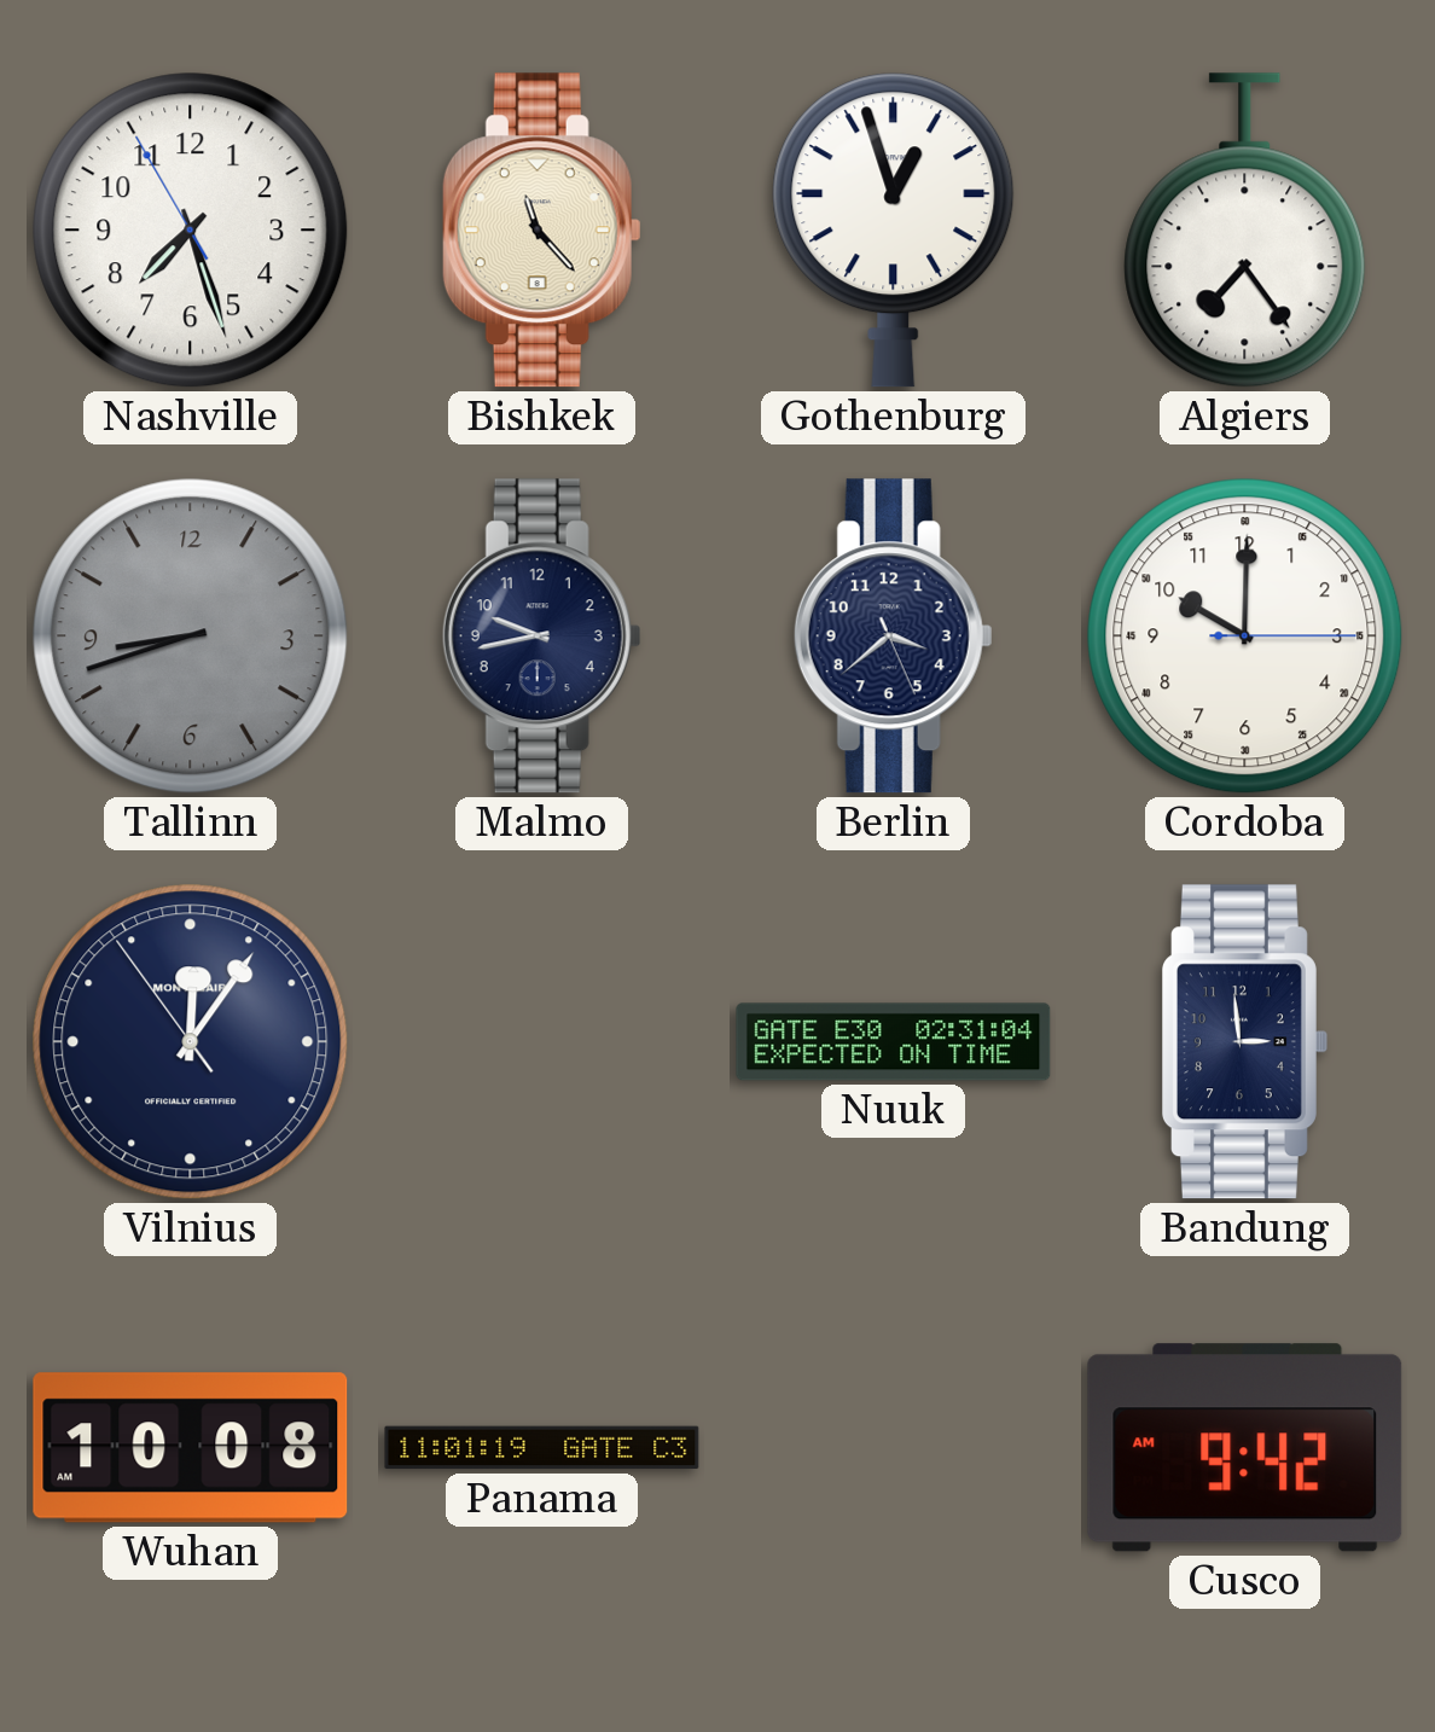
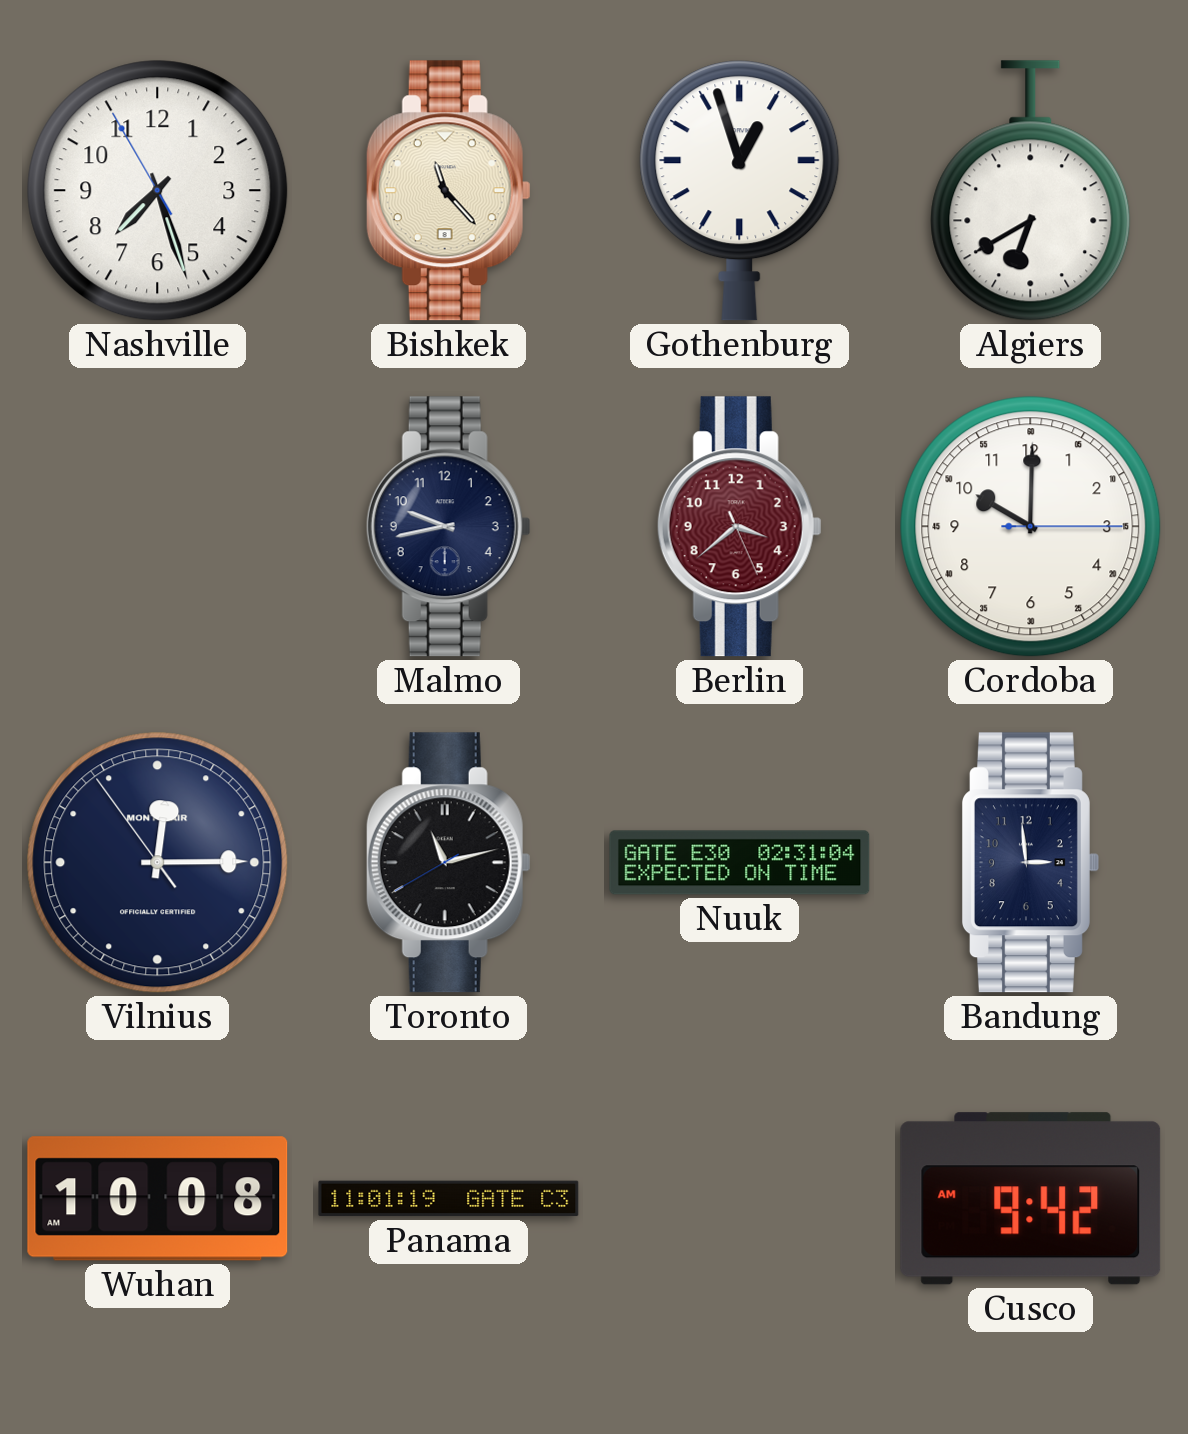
Algiers: 7:24 -> 6:40 (1031, 191)
Tallinn: 8:42 -> none (191, 637)
Berlin dial: navy -> burgundy (739, 527)
Vilnius: 12:05 -> 12:14 (158, 863)
Toronto: none -> 11:12 (448, 863)
